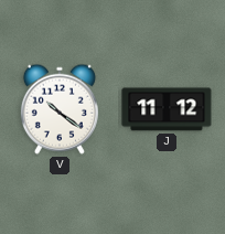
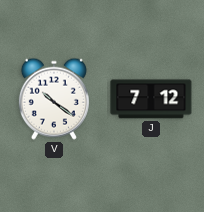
J: 11:12 -> 7:12 (151, 99)
